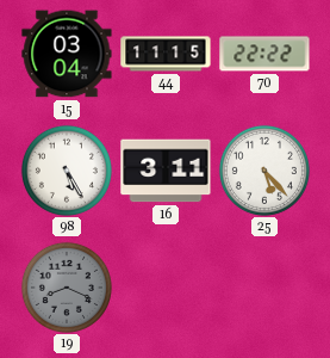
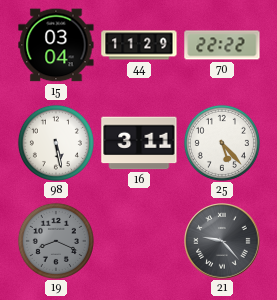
44: 11:15 -> 11:29 (139, 45)
98: 5:25 -> 5:28 (56, 143)
21: none -> 9:23 (222, 241)
